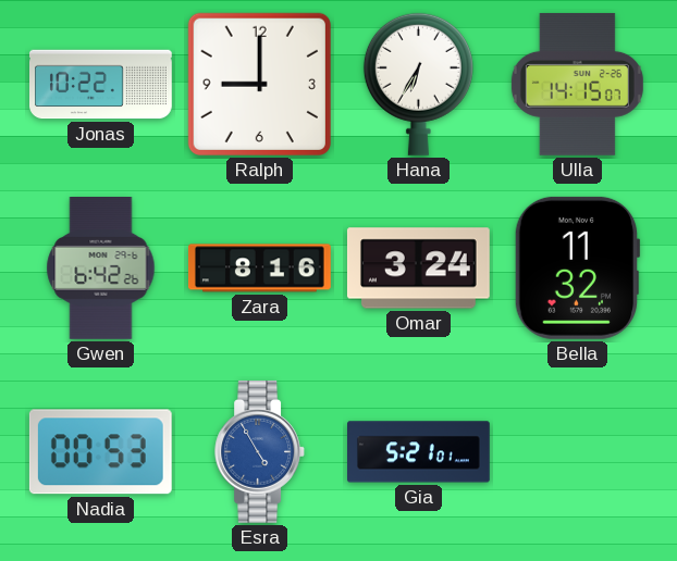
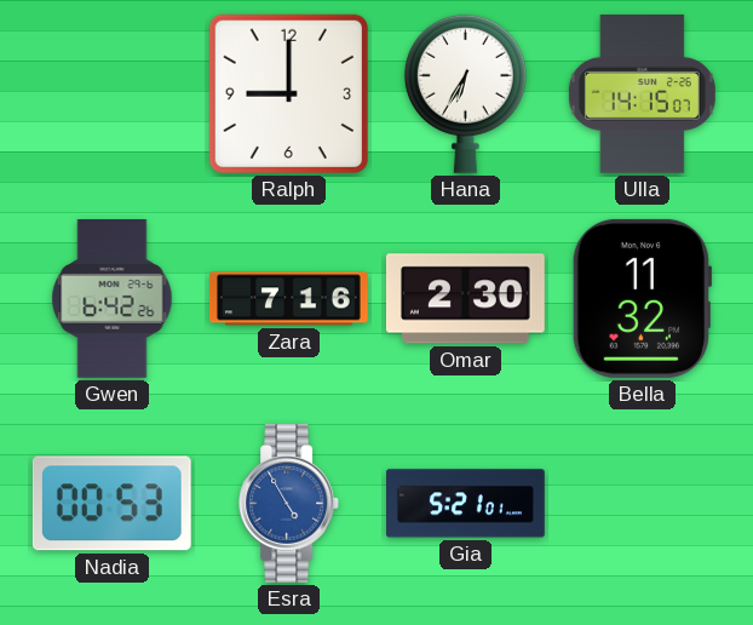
Jonas: 10:22 -> none (101, 85)
Zara: 8:16 -> 7:16 (288, 299)
Omar: 3:24 -> 2:30 (465, 299)
